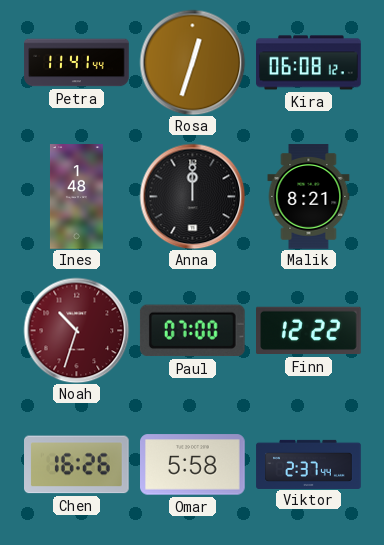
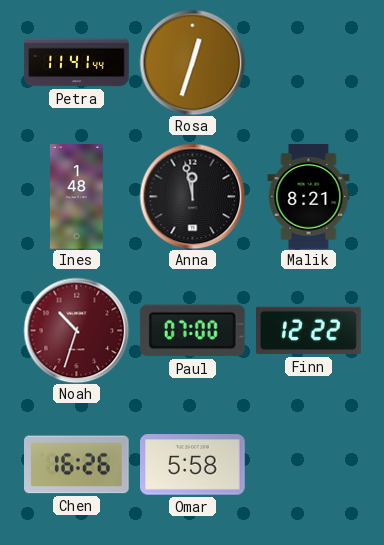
Kira: 06:08 -> none (309, 63)
Anna: 12:00 -> 11:58 (192, 196)
Viktor: 2:37 -> none (309, 464)
